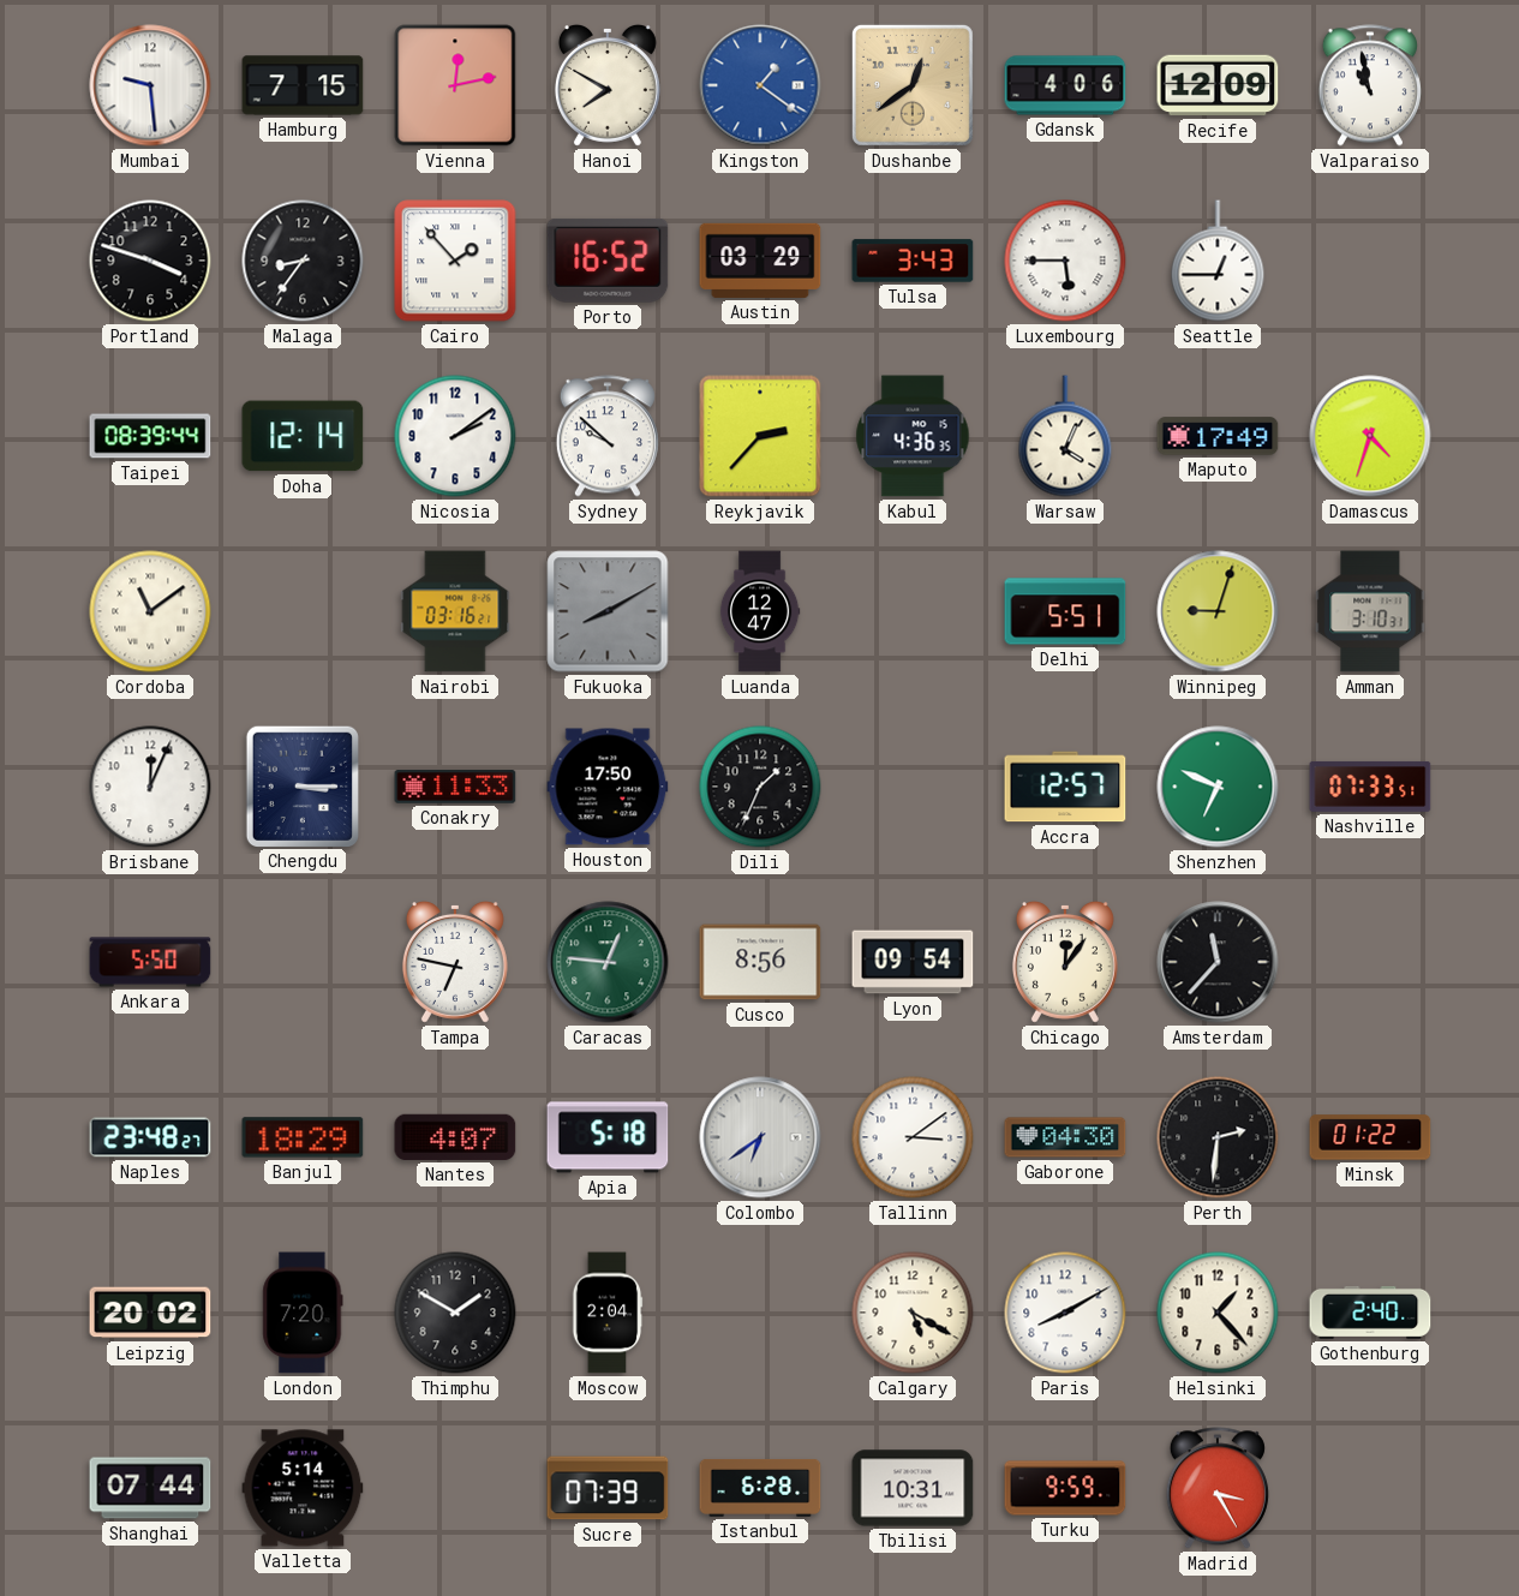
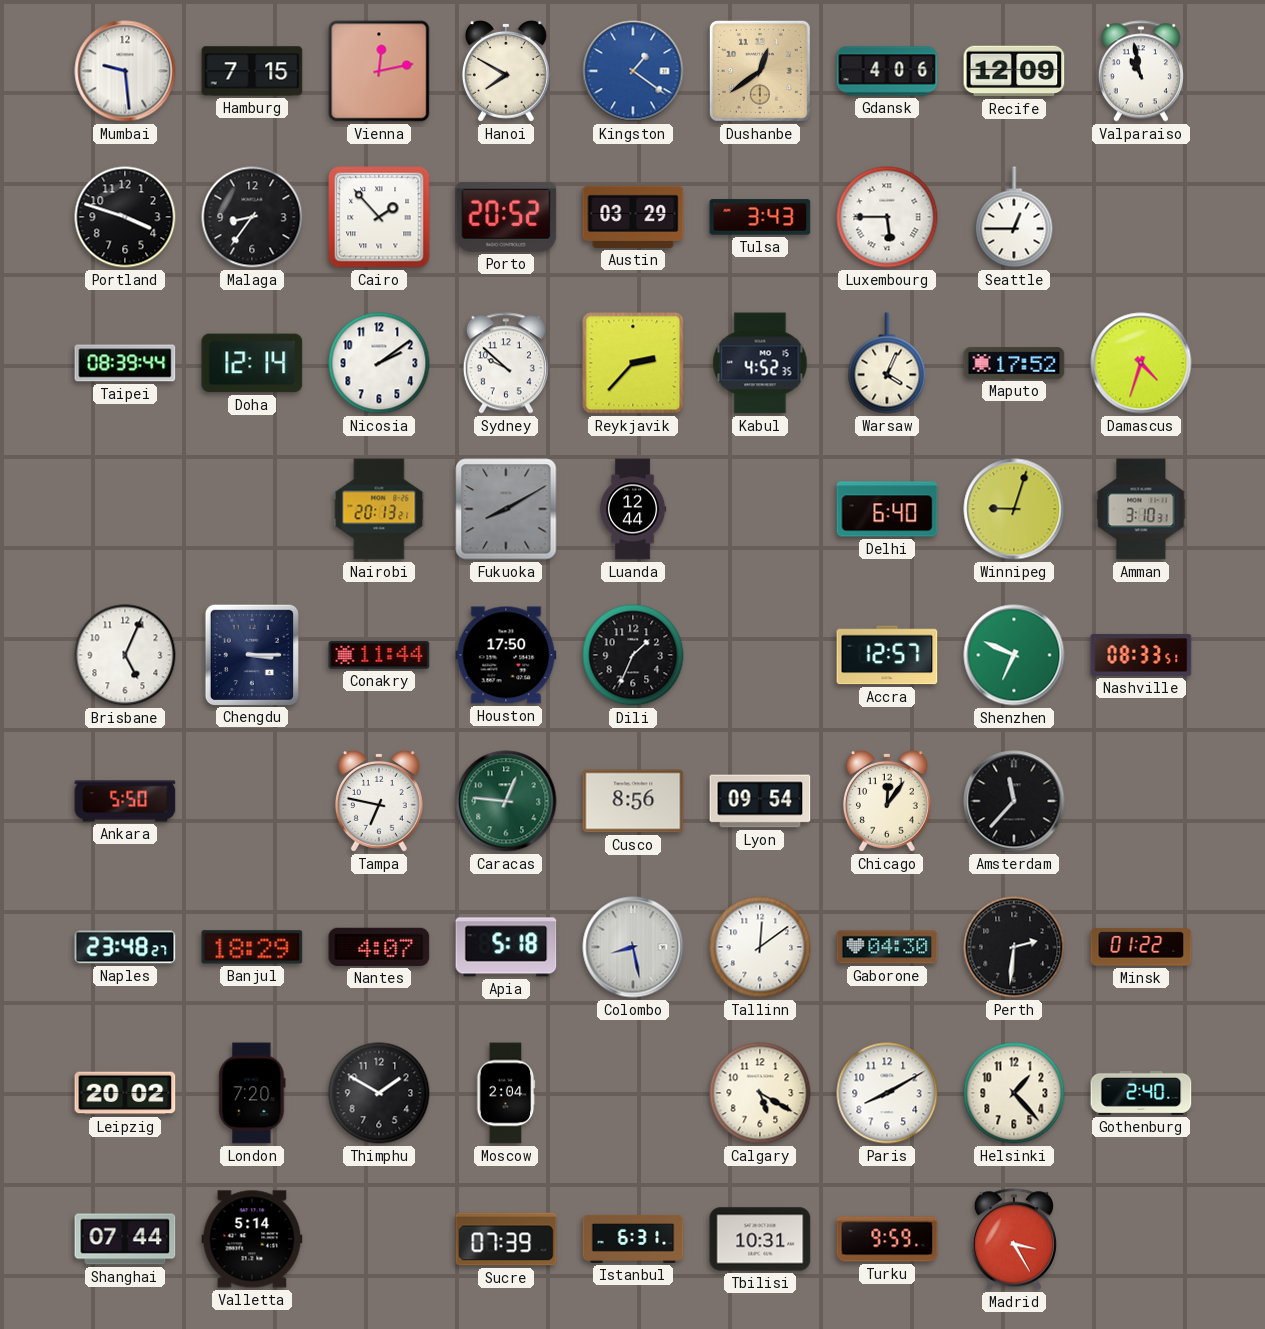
Porto: 16:52 -> 20:52 (506, 217)
Kabul: 4:36 -> 4:52 (760, 363)
Maputo: 17:49 -> 17:52 (1014, 363)
Cordoba: 11:09 -> none (150, 611)
Nairobi: 03:16 -> 20:13 (379, 509)
Luanda: 12:47 -> 12:44 (633, 509)
Delhi: 5:51 -> 6:40 (887, 509)
Brisbane: 12:04 -> 5:04 (125, 655)
Conakry: 11:33 -> 11:44 (379, 655)
Nashville: 07:33 -> 08:33 (1141, 655)
Colombo: 6:39 -> 8:28 (633, 947)
Tallinn: 3:09 -> 12:09 (760, 947)
Istanbul: 6:28 -> 6:31 (633, 1239)
